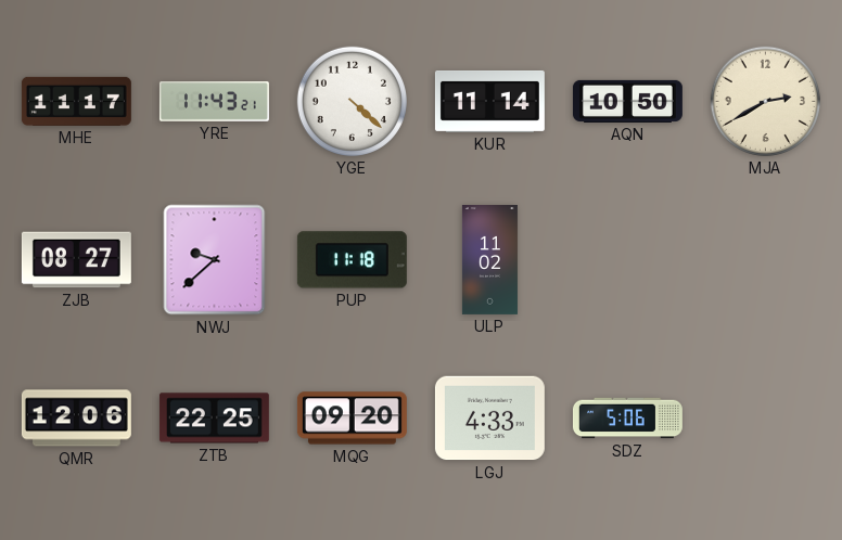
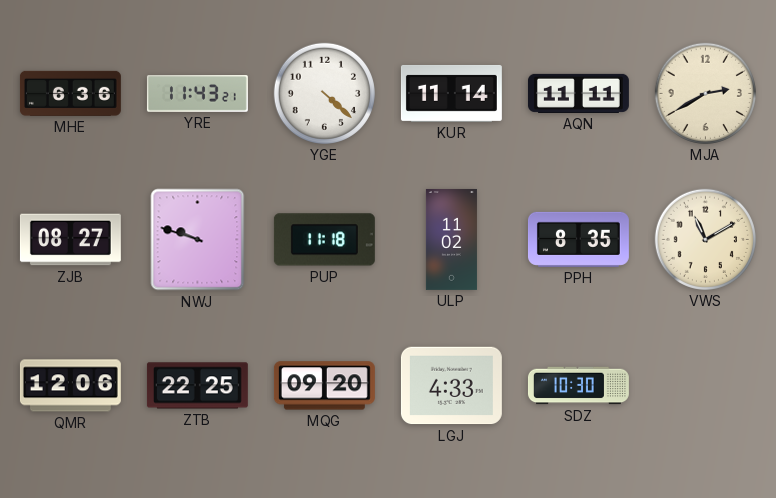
MHE: 11:17 -> 6:36 (70, 93)
AQN: 10:50 -> 11:11 (578, 93)
NWJ: 9:38 -> 9:48 (198, 240)
PPH: none -> 8:35 (578, 239)
VWS: none -> 11:10 (705, 239)
SDZ: 5:06 -> 10:30 (578, 386)
